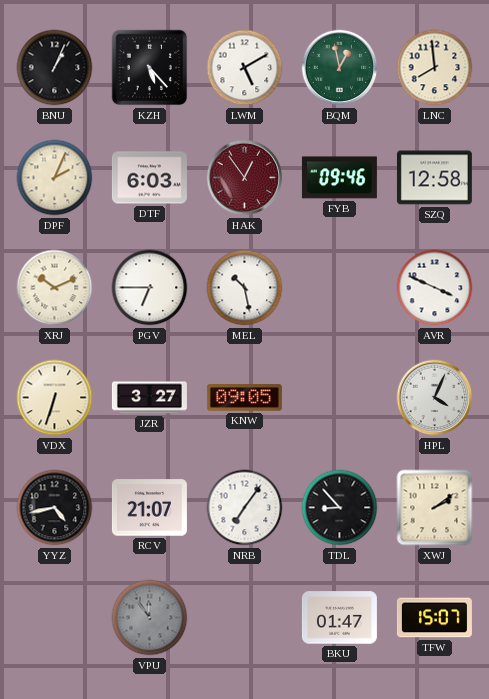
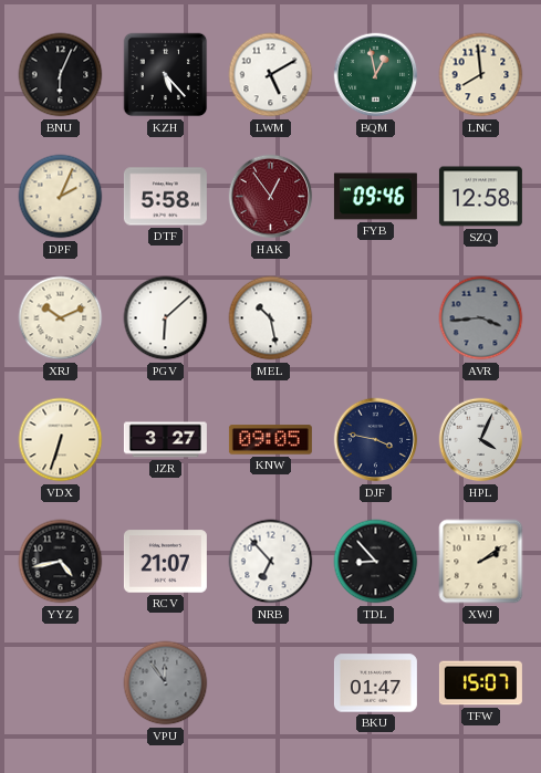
BNU: 1:04 -> 6:04 (61, 75)
DTF: 6:03 -> 5:58 (165, 197)
PGV: 6:45 -> 6:08 (166, 318)
AVR: 3:49 -> 3:44 (481, 318)
AVR dial: white -> grey (481, 318)
DJF: none -> 3:47 (376, 440)
NRB: 7:06 -> 6:53 (271, 562)
